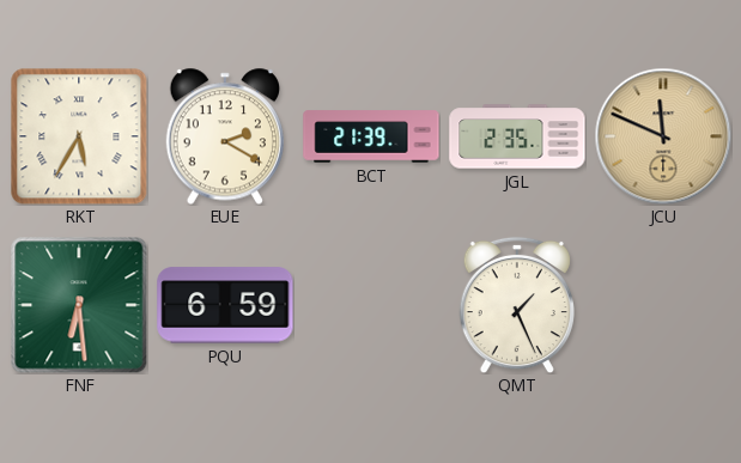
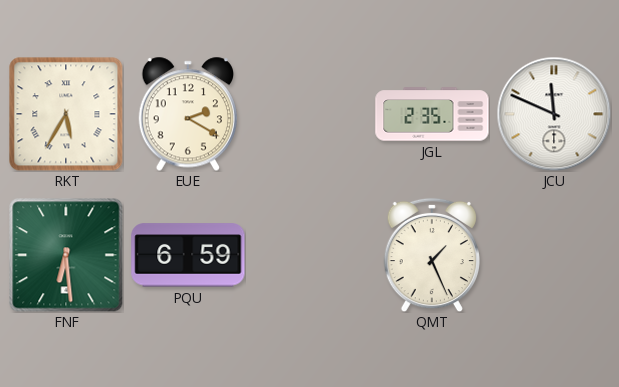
BCT: 21:39 -> none (371, 136)
JCU dial: champagne -> white (554, 114)
